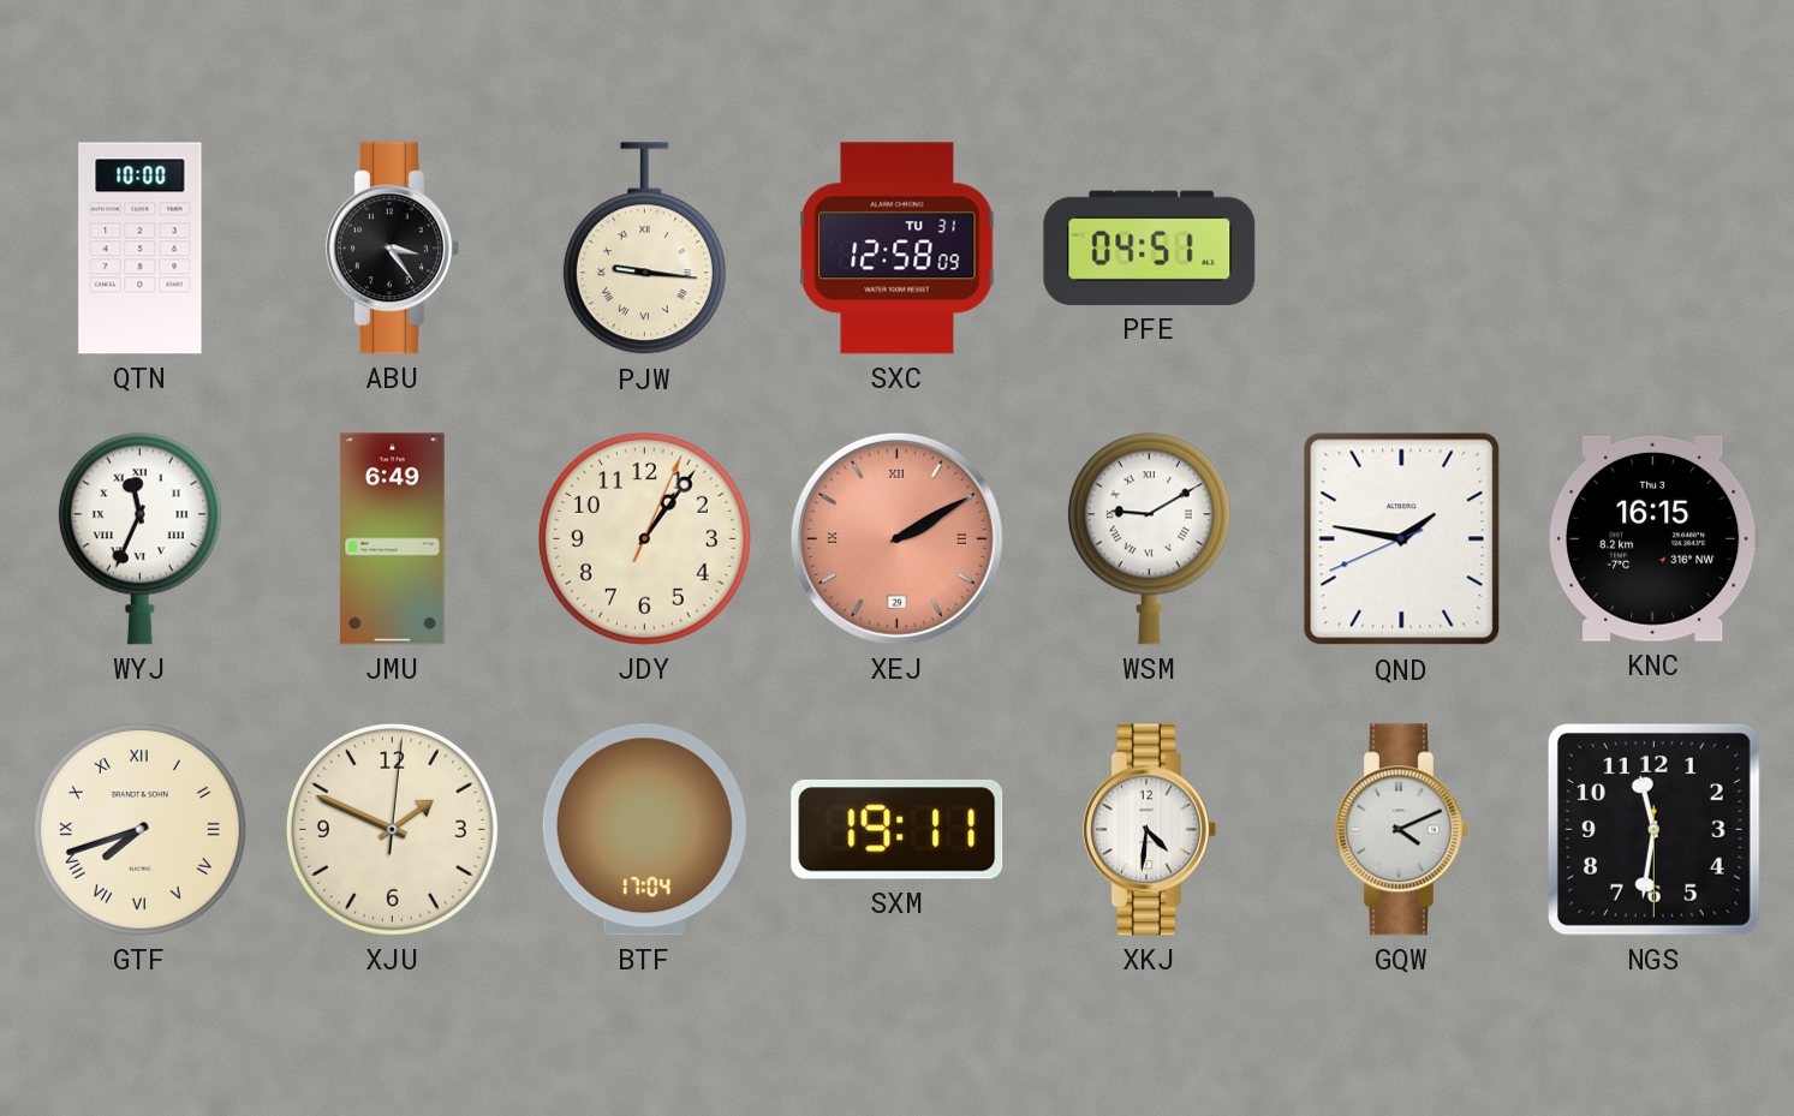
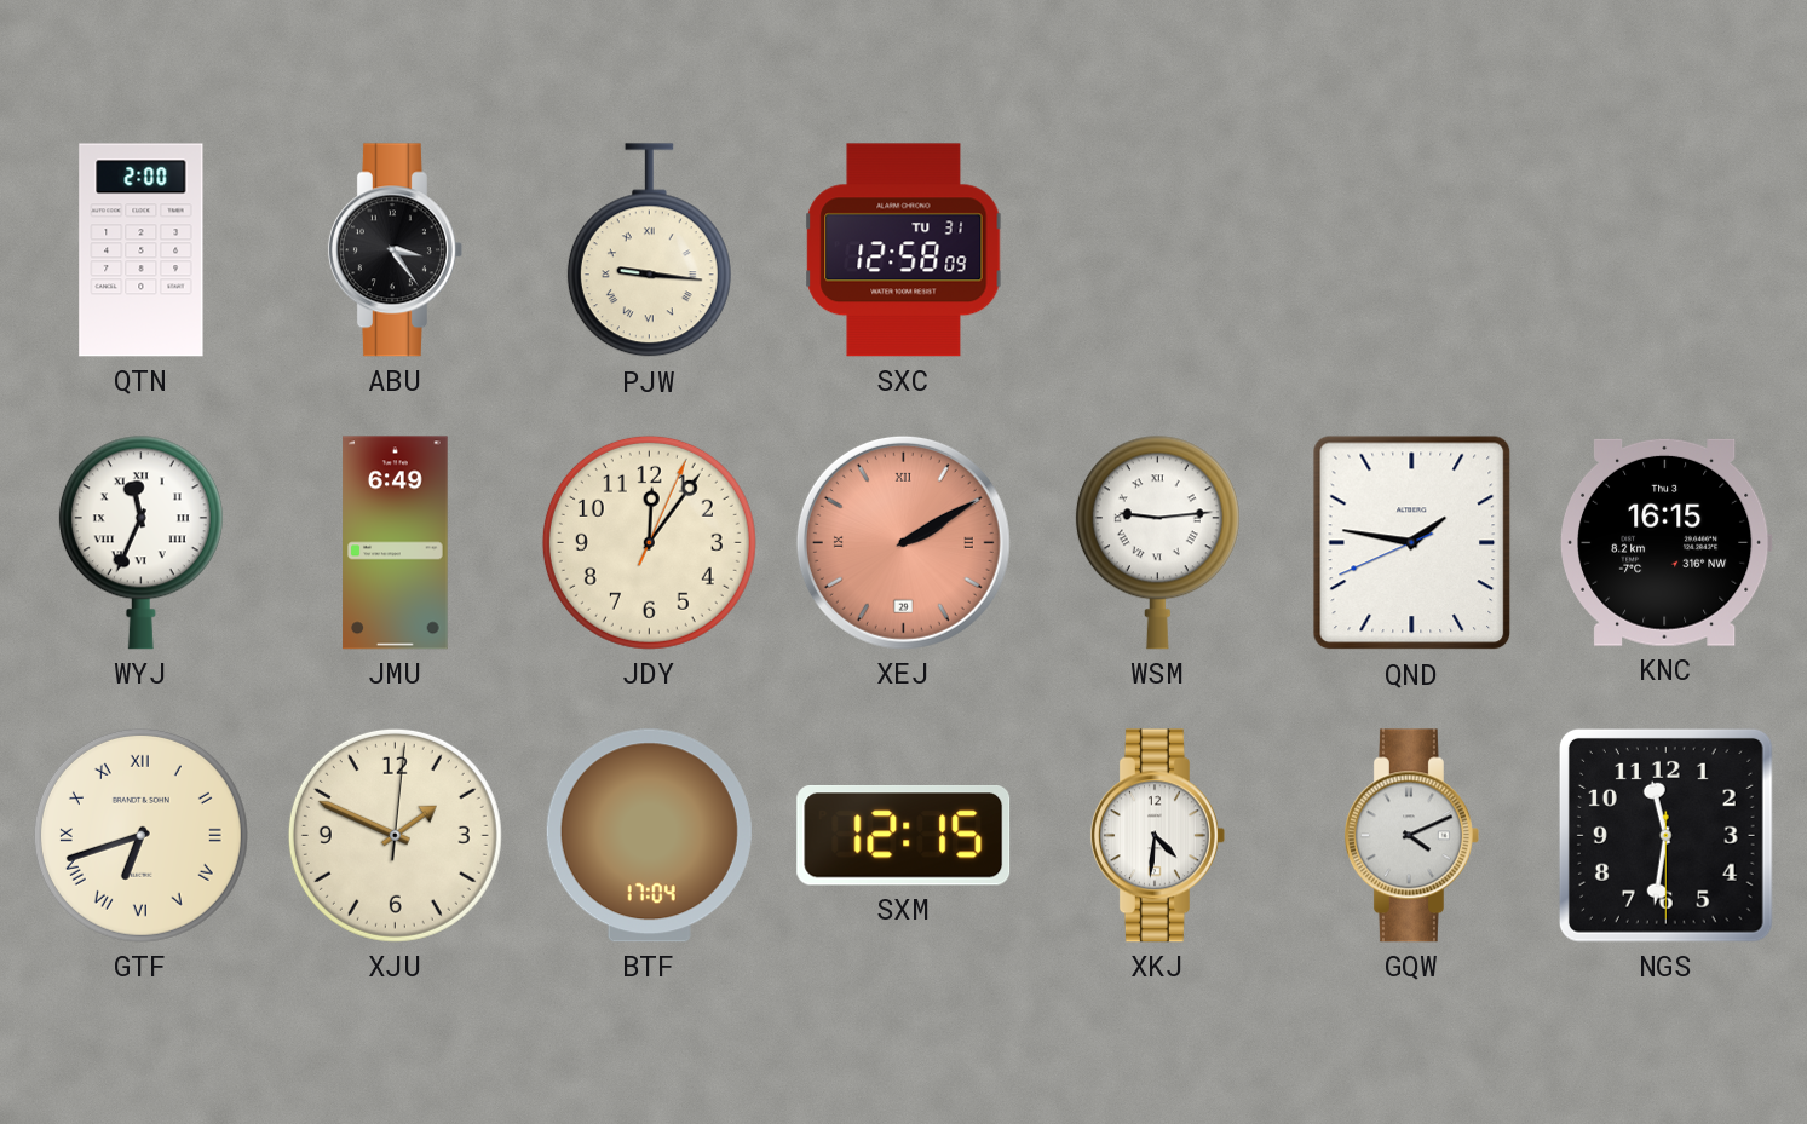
QTN: 10:00 -> 2:00 (142, 250)
PFE: 04:51 -> none (1150, 247)
JDY: 1:06 -> 12:06 (649, 542)
WSM: 9:10 -> 9:14 (1157, 542)
GTF: 7:42 -> 6:42 (140, 835)
SXM: 19:11 -> 12:15 (904, 835)
